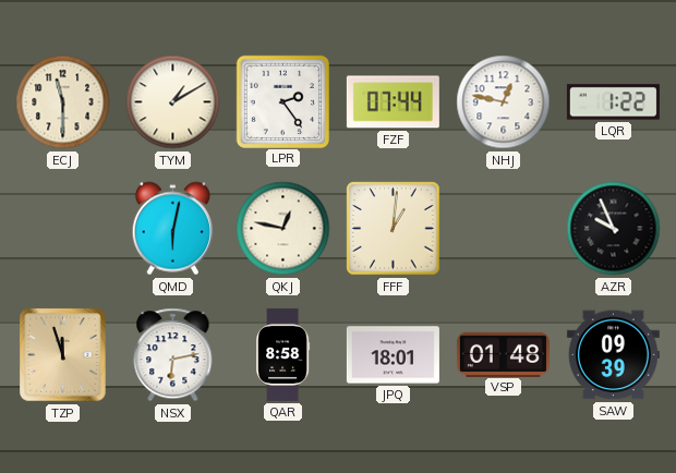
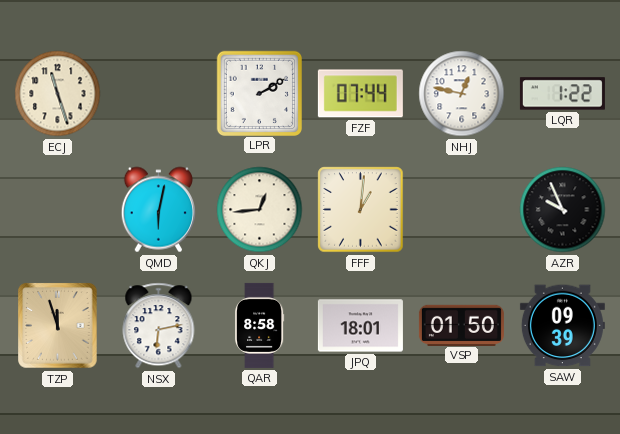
ECJ: 11:30 -> 11:27 (58, 94)
TYM: 1:10 -> none (173, 102)
LPR: 2:24 -> 2:10 (259, 93)
QKJ: 12:47 -> 12:44 (260, 210)
VSP: 01:48 -> 01:50 (461, 325)
